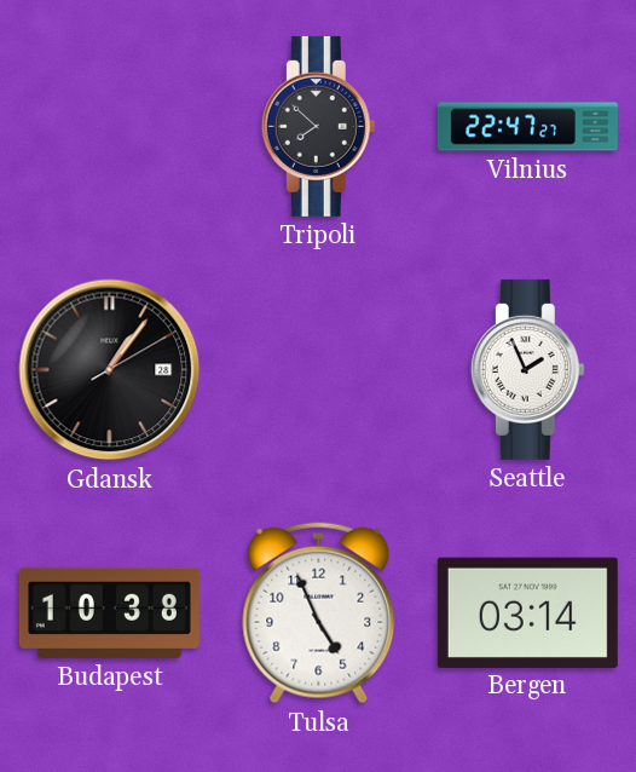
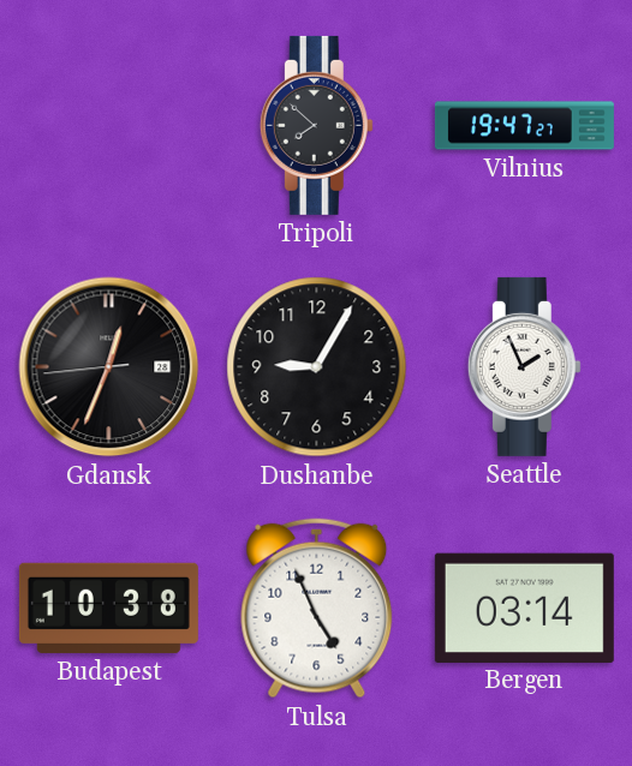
Vilnius: 22:47 -> 19:47 (524, 126)
Gdansk: 1:06 -> 12:33 (109, 367)
Dushanbe: none -> 9:05 (317, 367)
